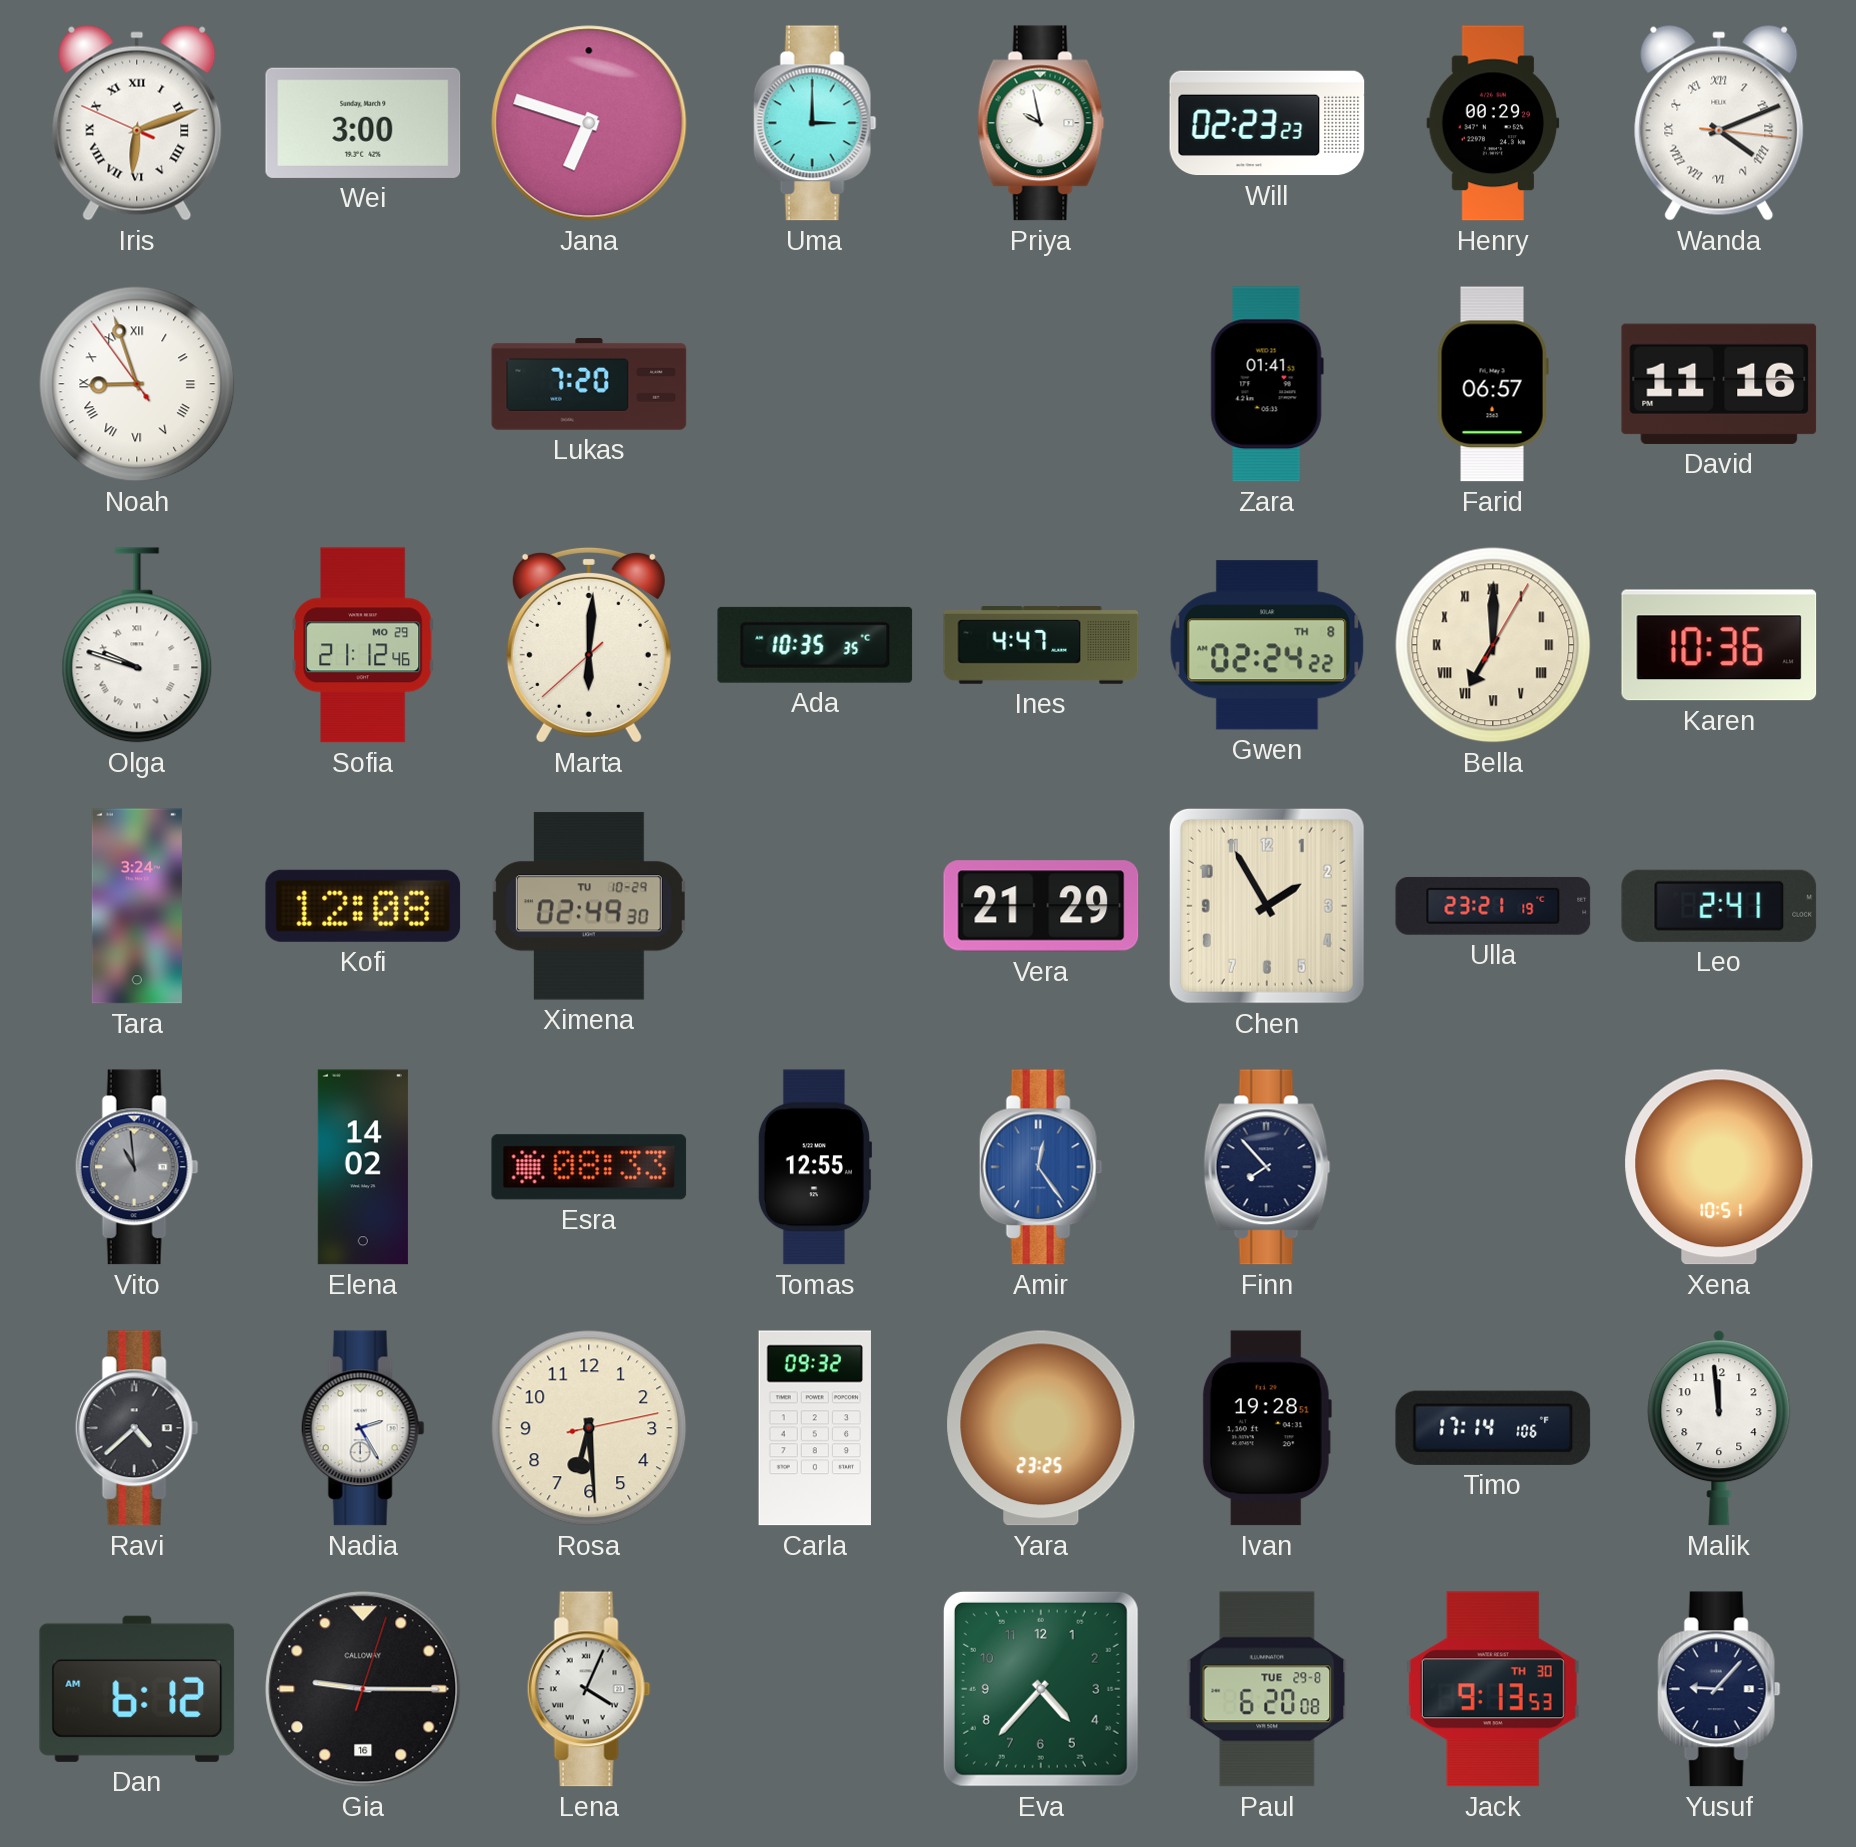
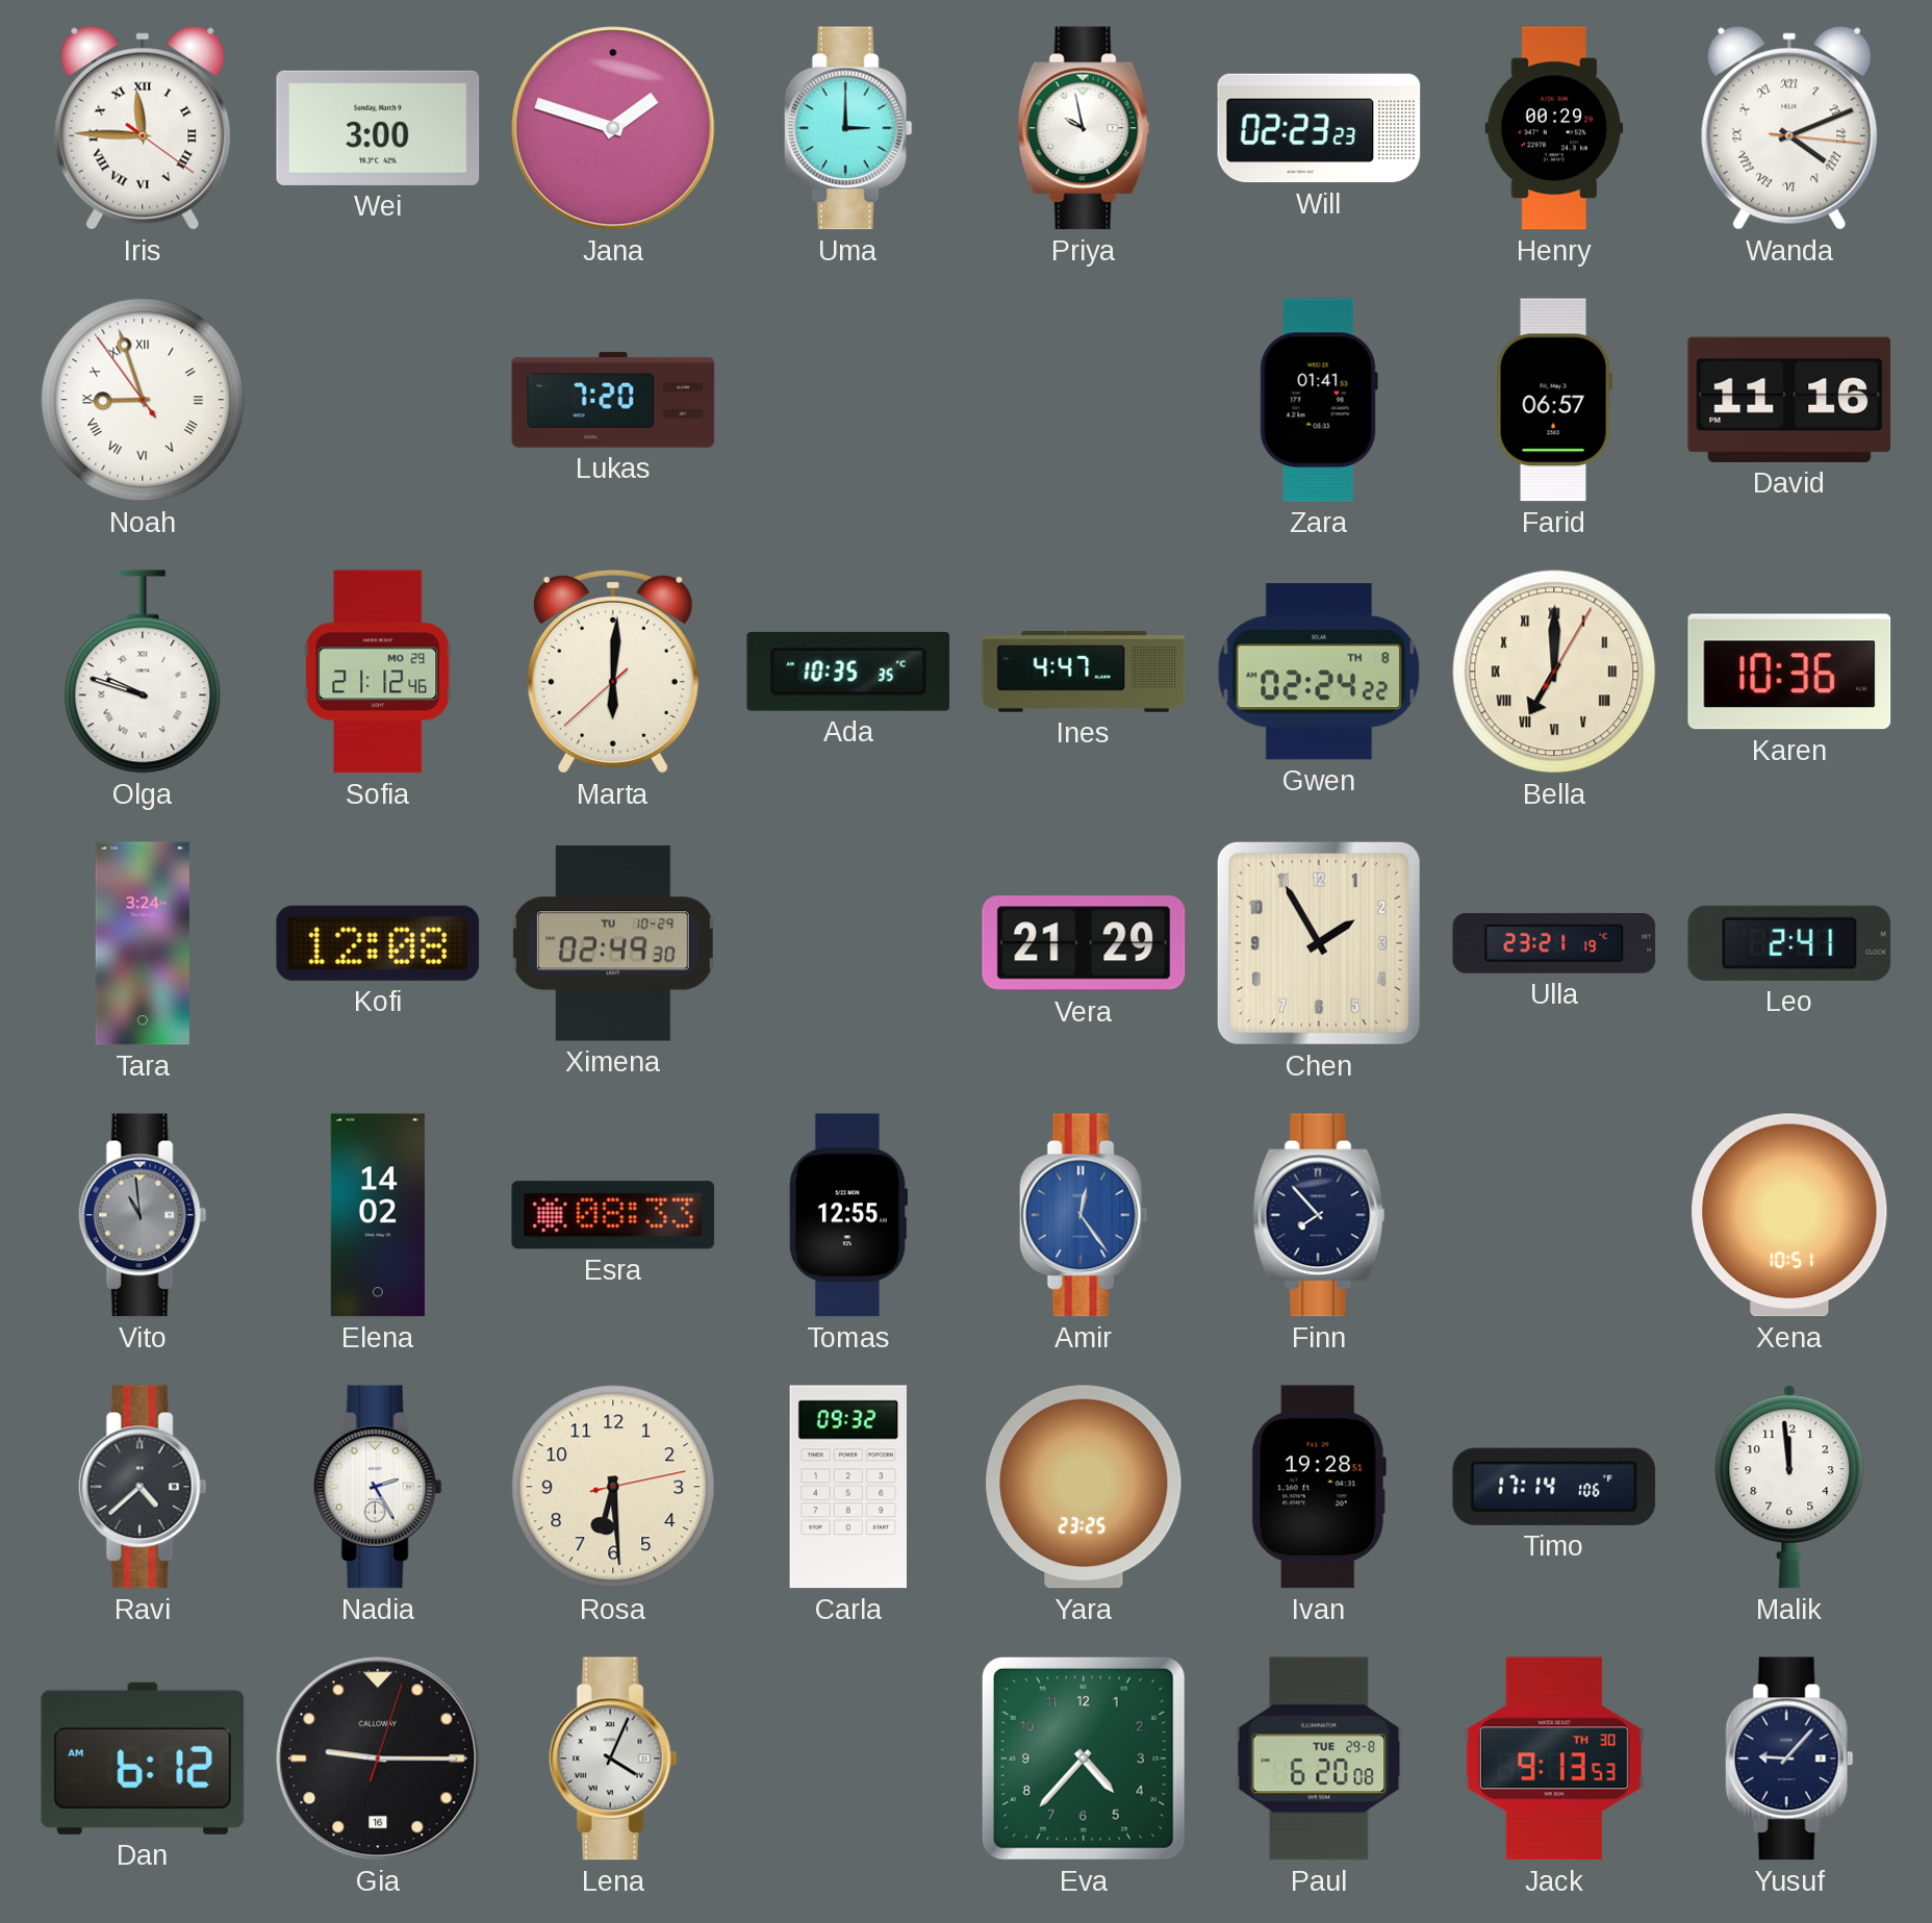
Iris: 6:11 -> 11:45 (143, 128)
Jana: 6:48 -> 1:48 (613, 128)
